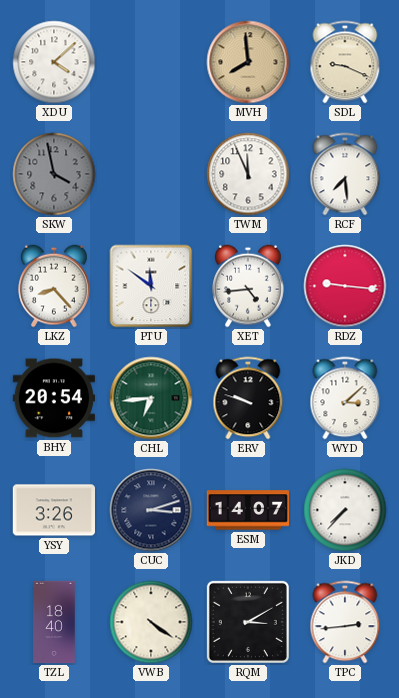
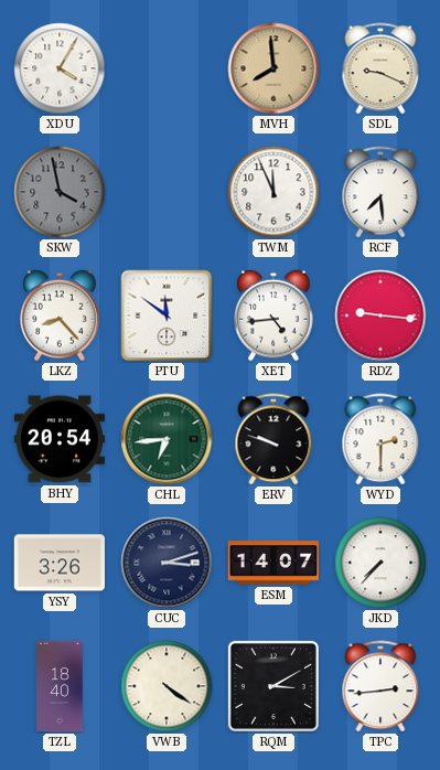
XDU: 4:08 -> 4:05 (60, 68)
WYD: 3:08 -> 2:30 (380, 439)
